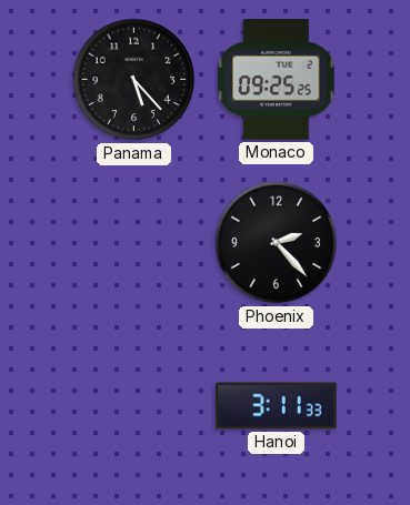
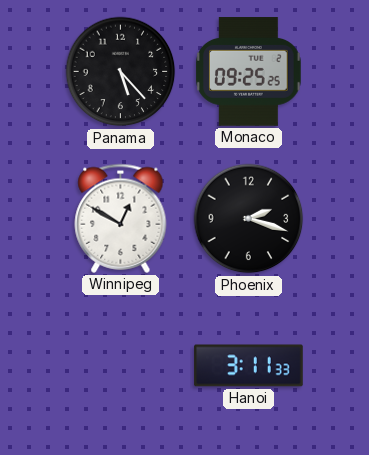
Winnipeg: none -> 12:50 (121, 218)
Phoenix: 2:23 -> 2:18 (249, 219)
